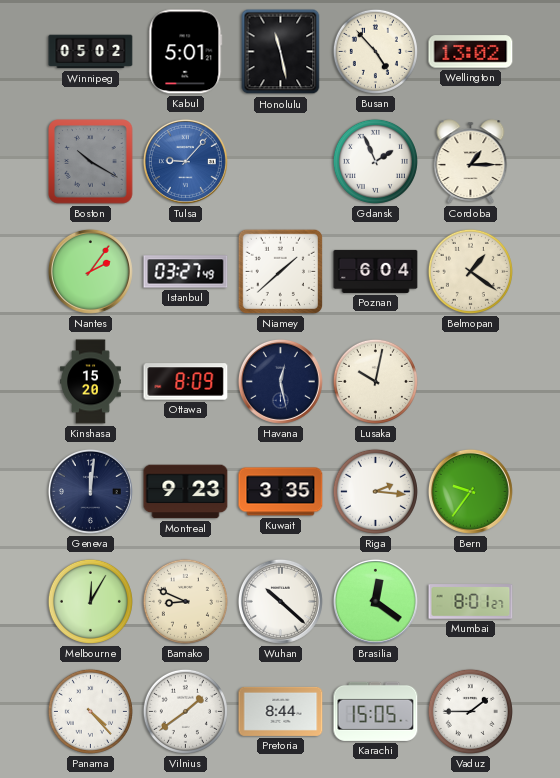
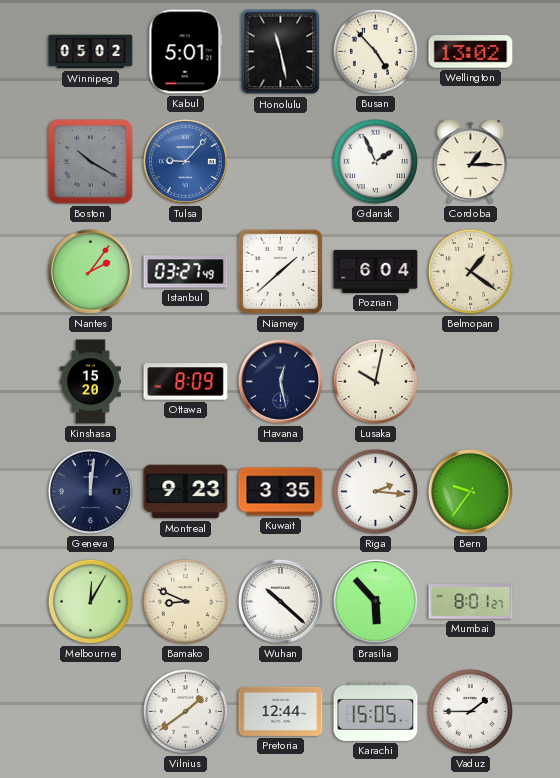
Brasilia: 12:21 -> 5:53 (375, 601)
Panama: 4:23 -> none (90, 711)
Pretoria: 8:44 -> 12:44 (281, 711)
